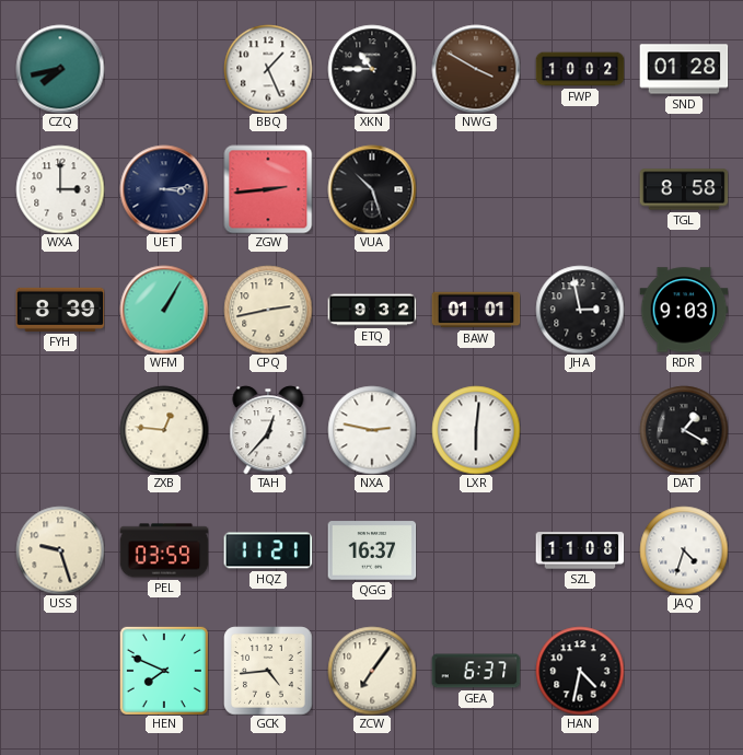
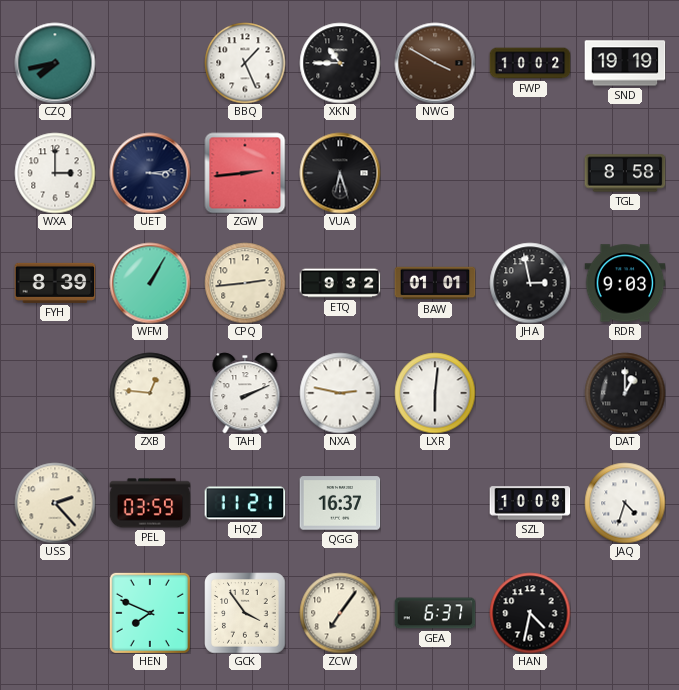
SND: 01:28 -> 19:19 (625, 63)
VUA: 10:27 -> 6:27 (340, 173)
CPQ: 2:43 -> 2:44 (245, 283)
TAH: 12:37 -> 2:11 (245, 393)
DAT: 1:20 -> 1:00 (625, 393)
USS: 9:27 -> 2:23 (55, 503)
SZL: 11:08 -> 10:08 (530, 503)
GCK: 4:44 -> 3:54 (245, 613)
